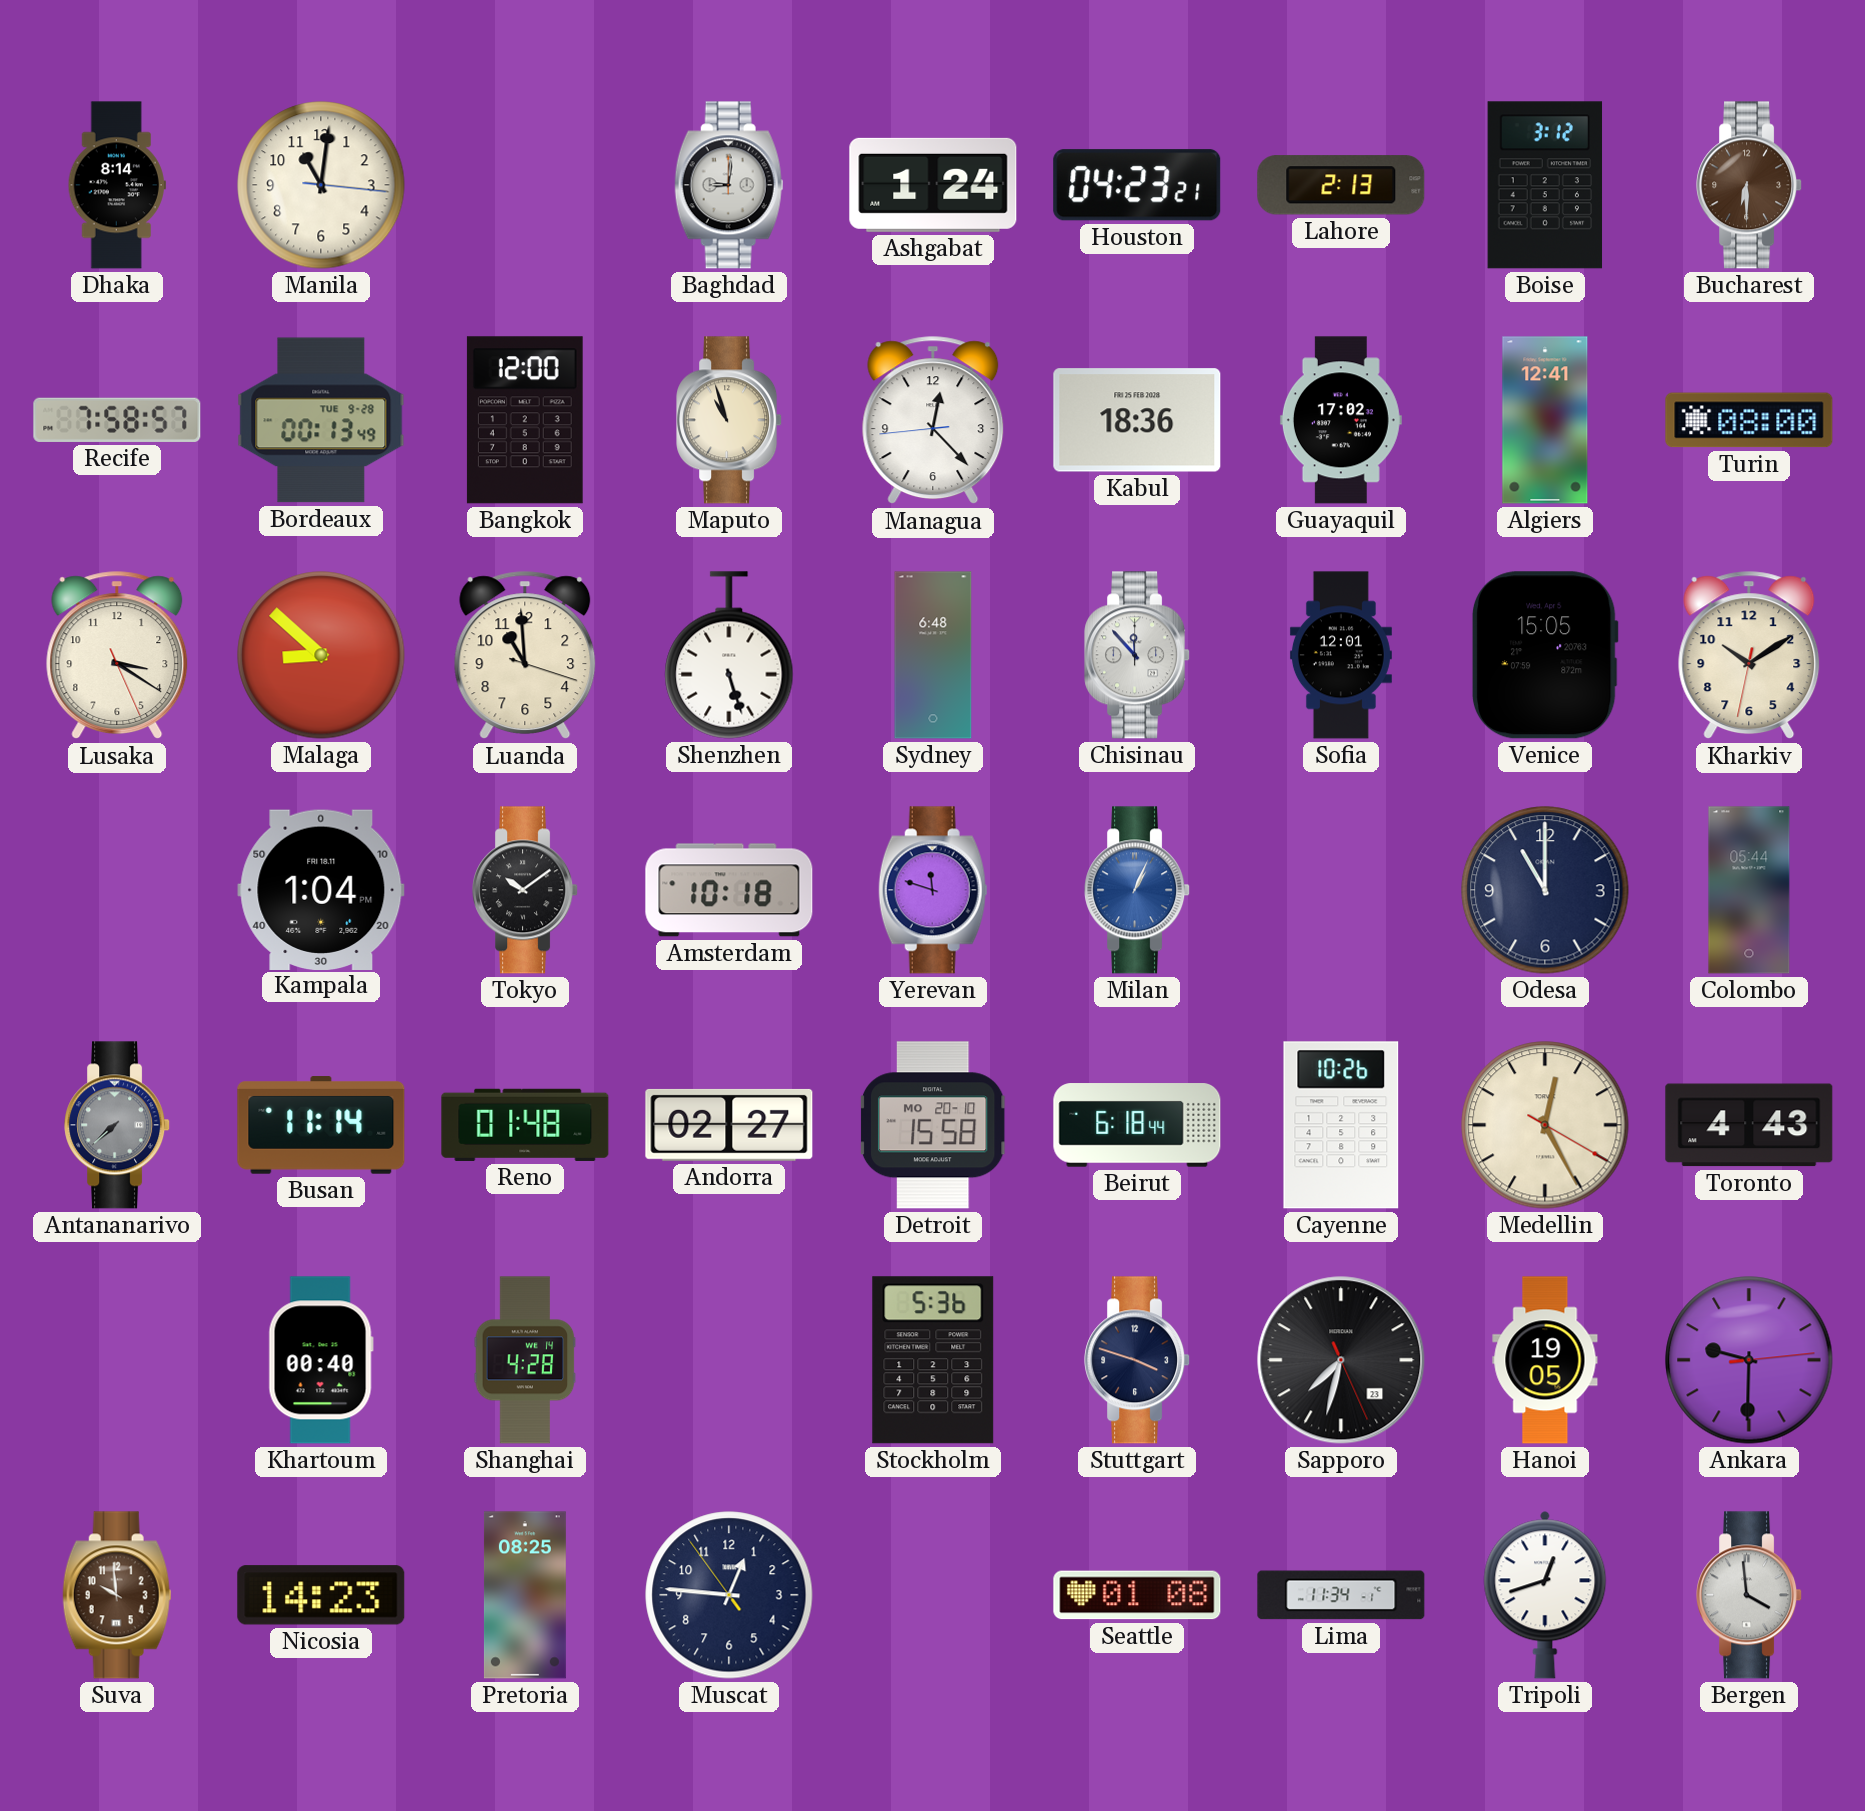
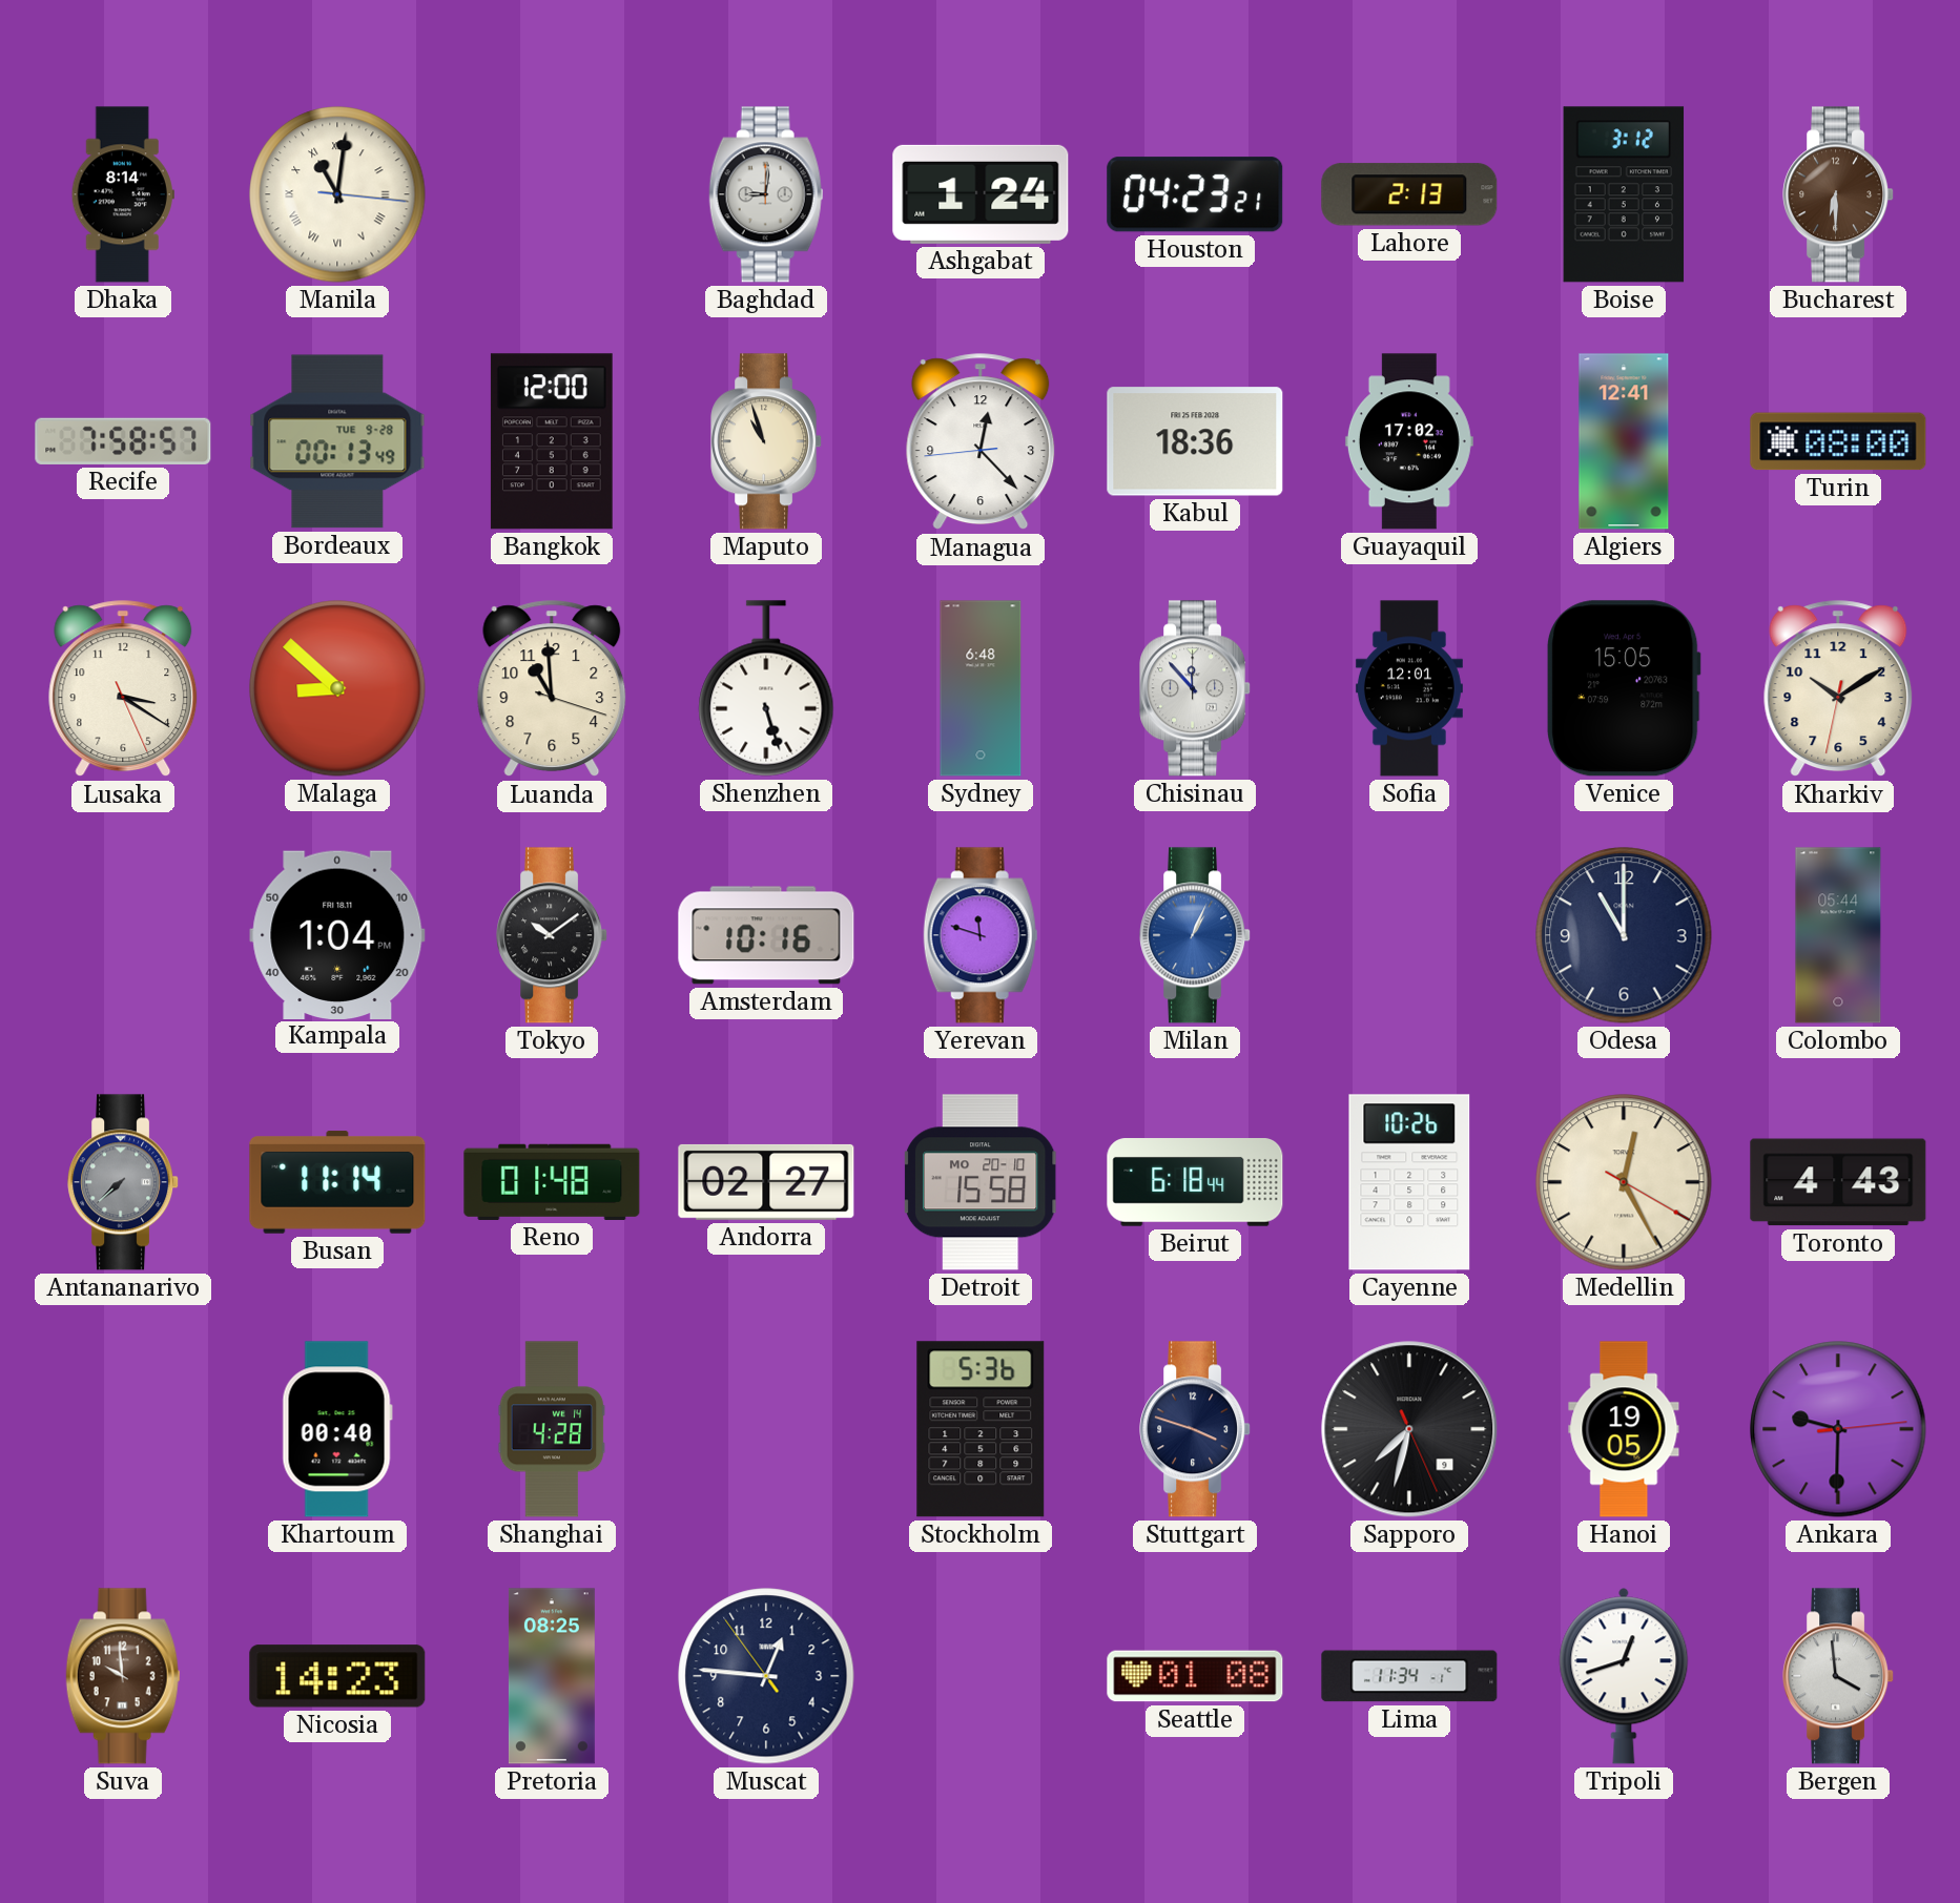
Manila numerals: Arabic -> Roman (337, 194)
Amsterdam: 10:18 -> 10:16 (766, 935)
Sapporo date: 23 -> 9 (1409, 1429)
